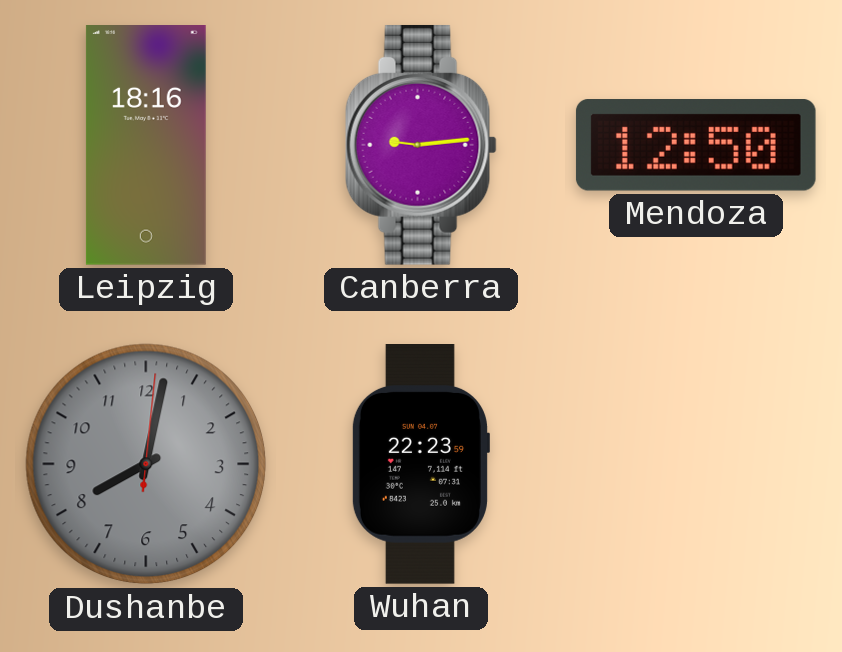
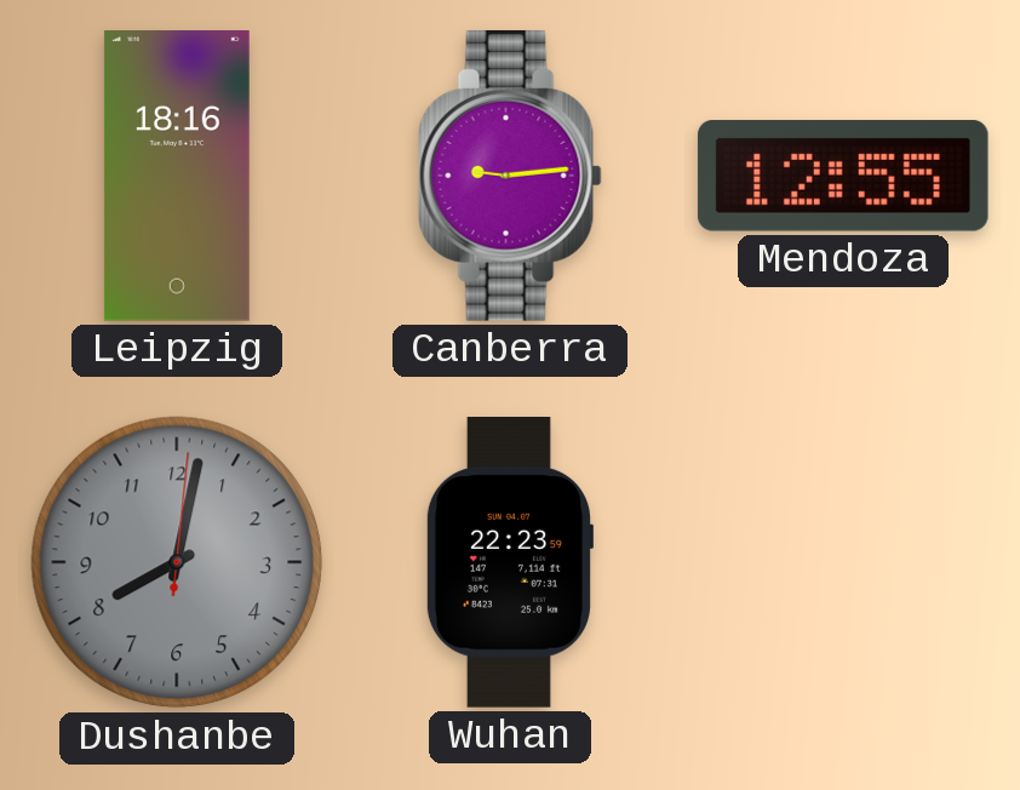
Mendoza: 12:50 -> 12:55 (843, 177)
